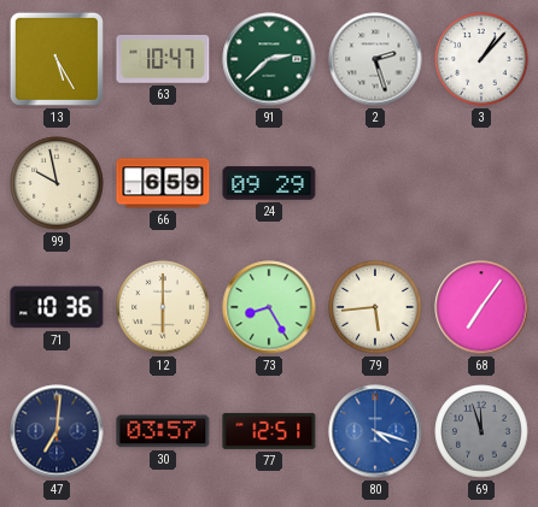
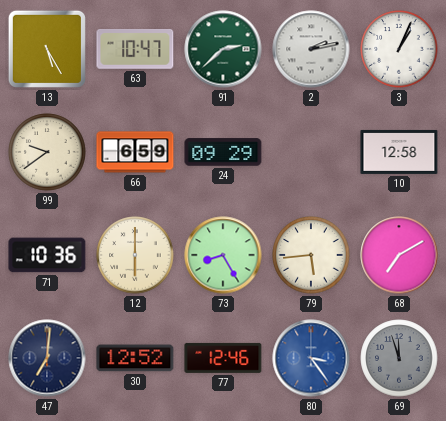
2: 2:27 -> 2:13 (311, 49)
3: 1:07 -> 1:04 (399, 49)
99: 9:58 -> 9:39 (47, 152)
10: none -> 12:58 (399, 152)
68: 7:06 -> 7:10 (399, 255)
30: 03:57 -> 12:52 (135, 358)
77: 12:51 -> 12:46 (223, 358)
80: 4:18 -> 3:24 (311, 358)
